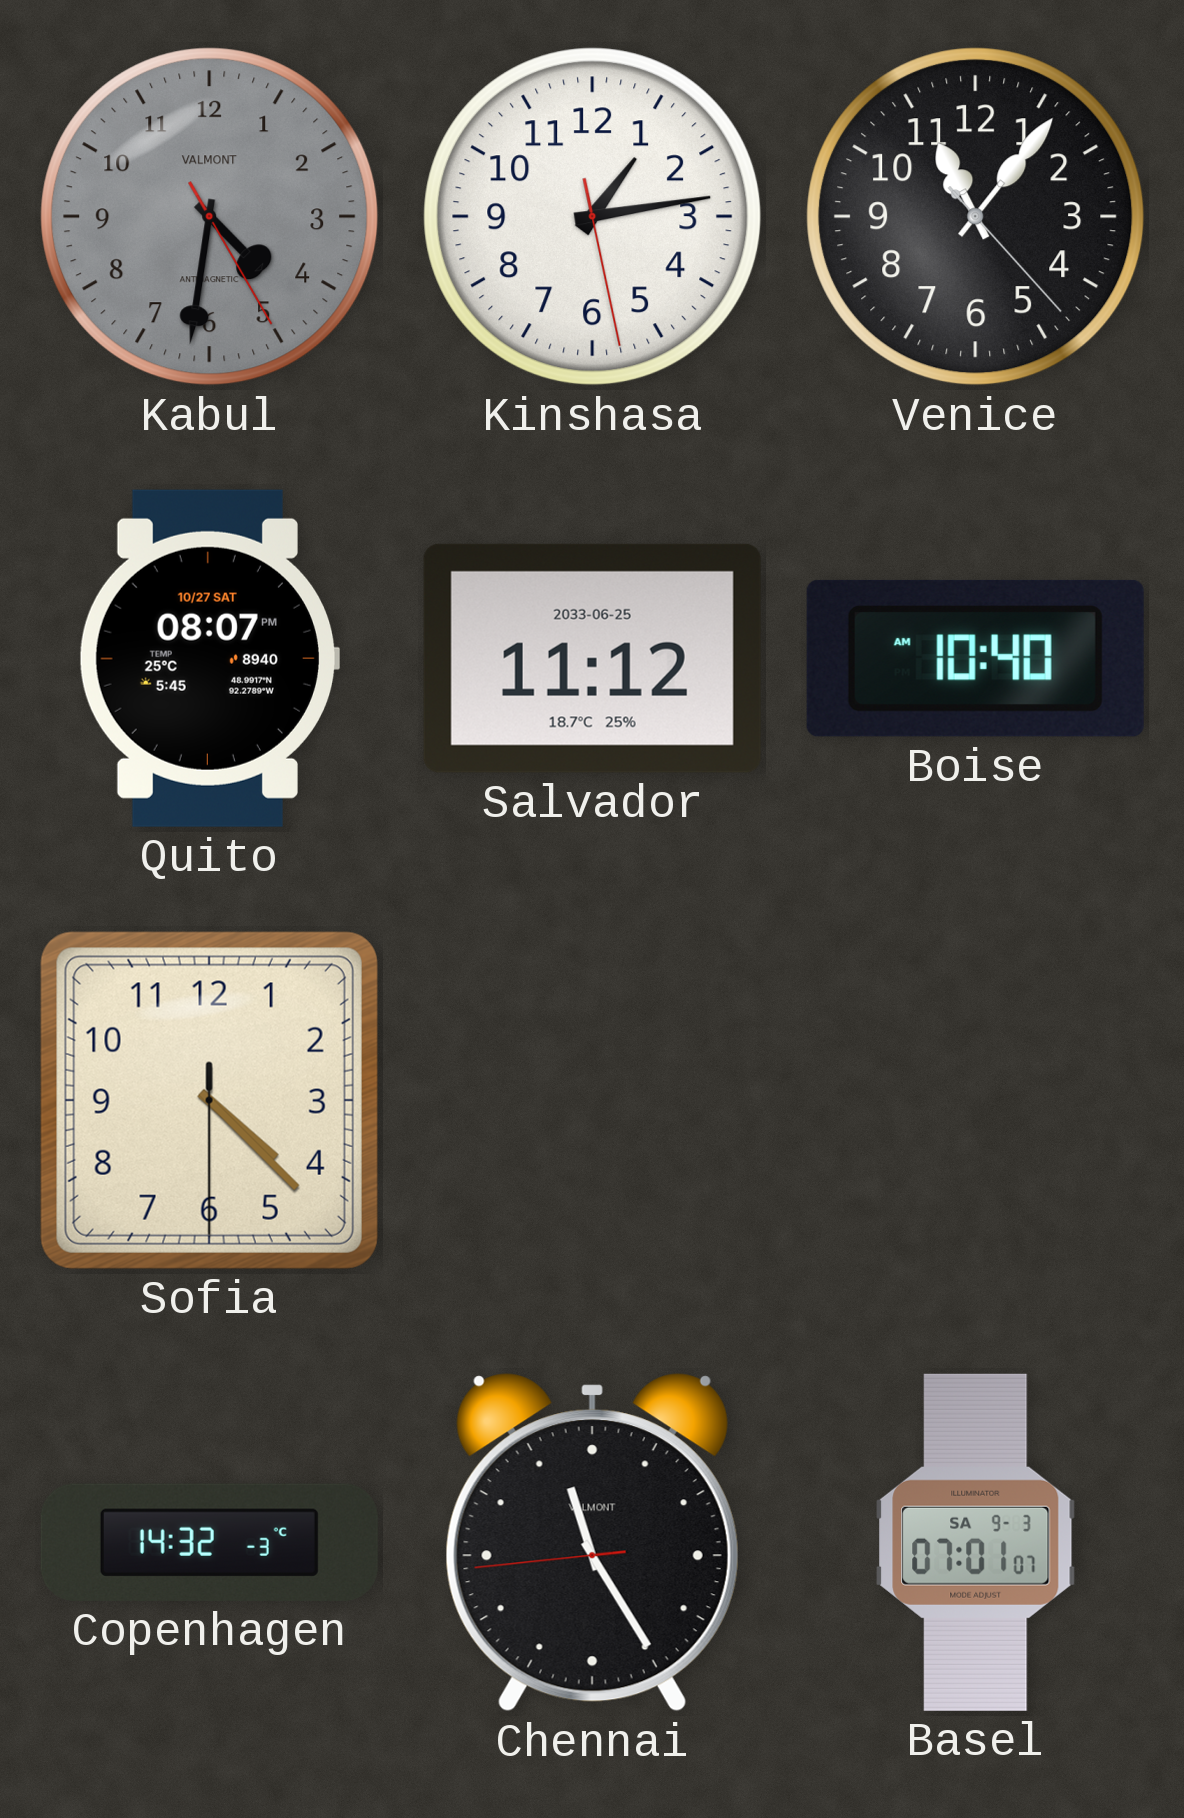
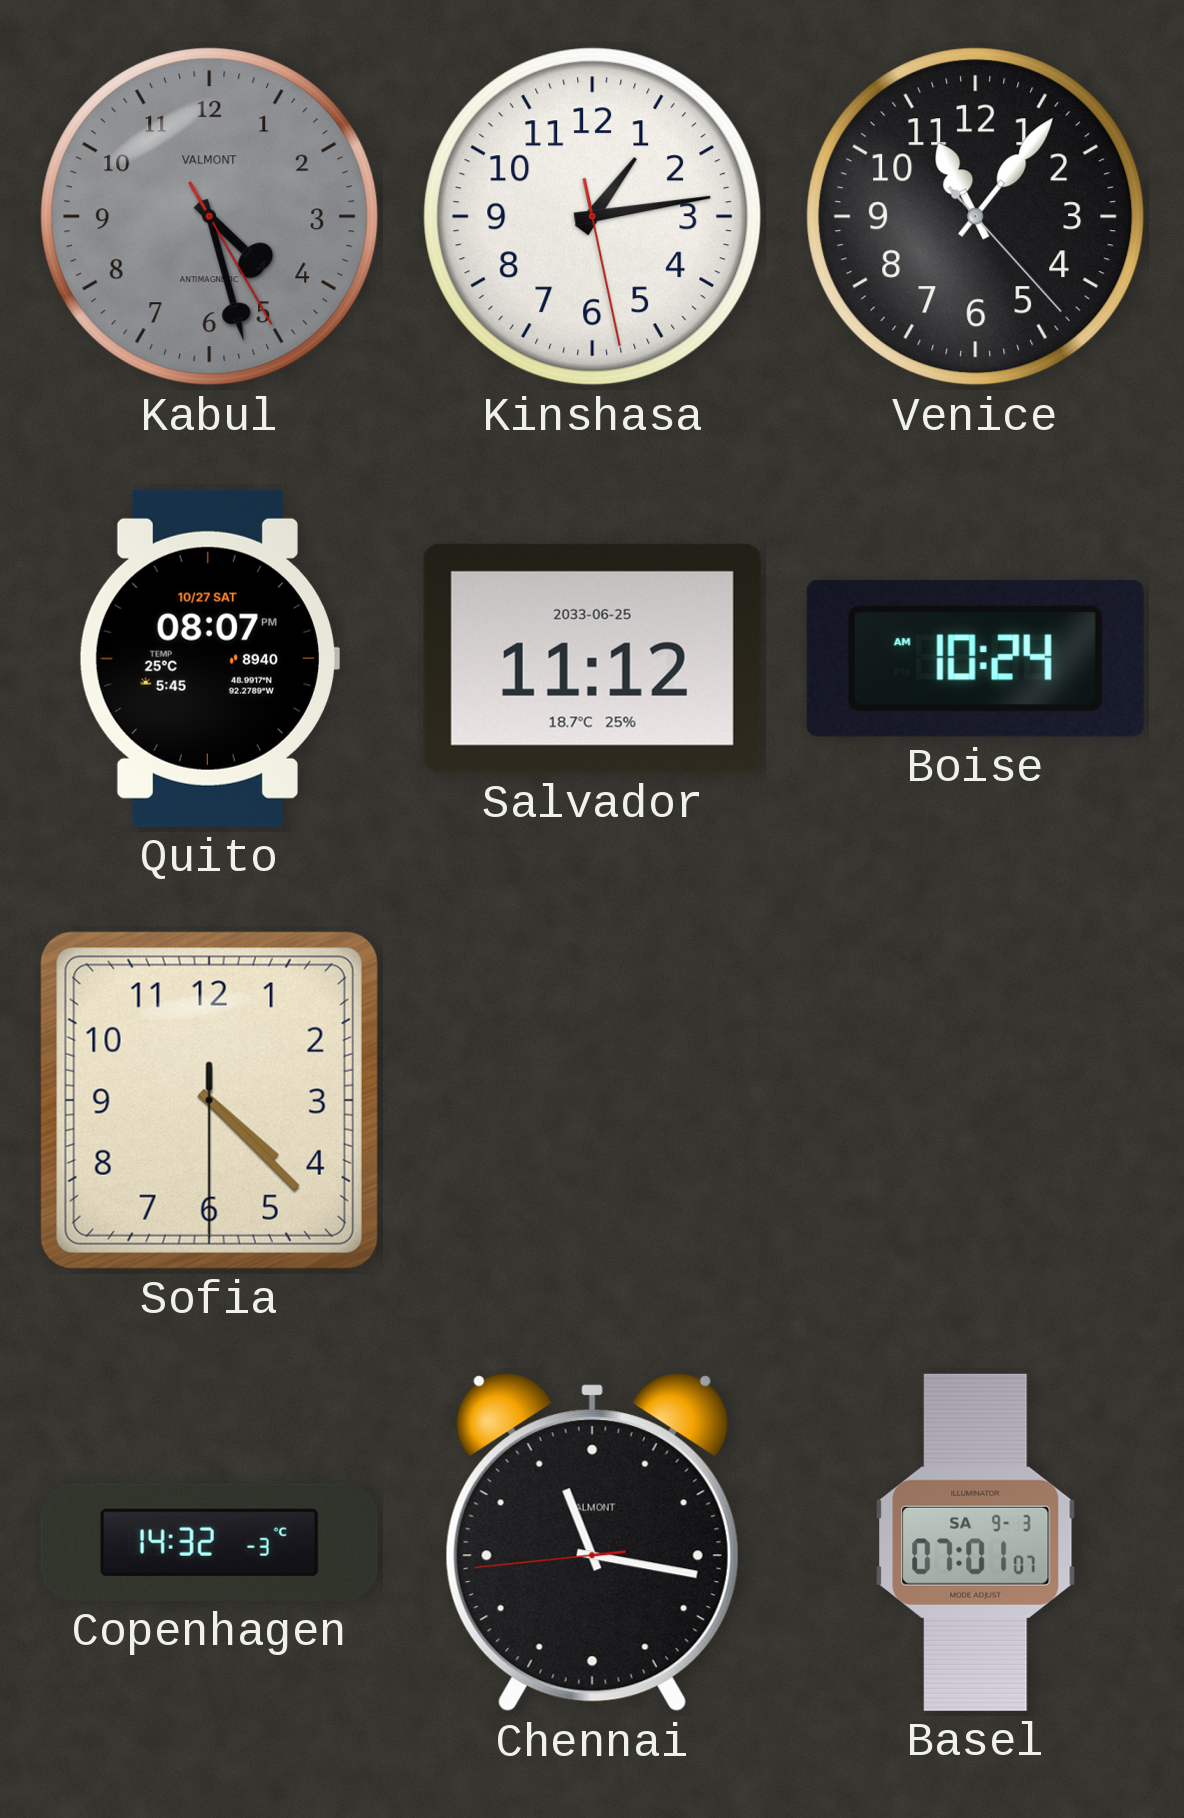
Kabul: 4:31 -> 4:27 (210, 217)
Boise: 10:40 -> 10:24 (975, 658)
Chennai: 11:24 -> 11:16 (592, 1543)
